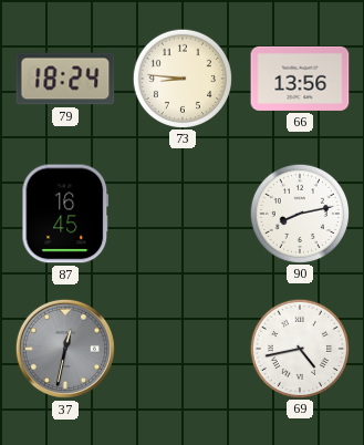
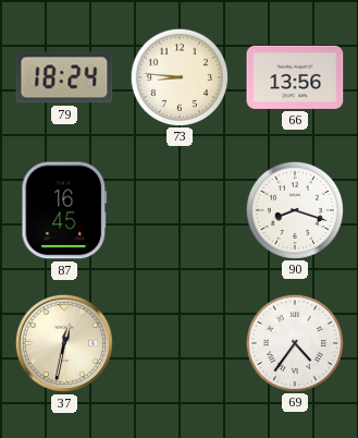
90: 8:13 -> 8:18 (294, 209)
37 dial: grey -> cream (64, 343)
69: 4:43 -> 4:36 (294, 342)
